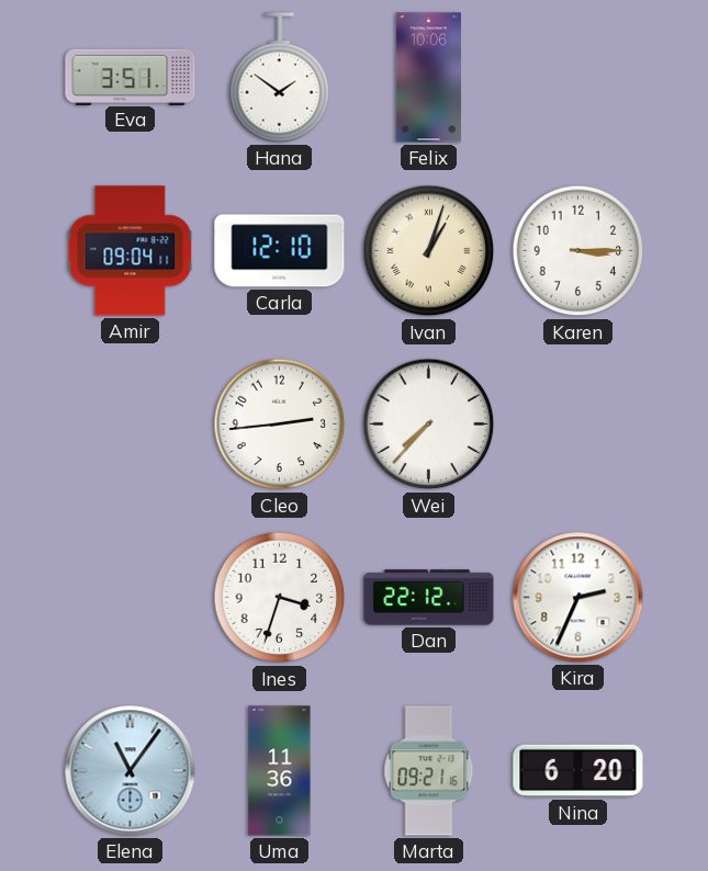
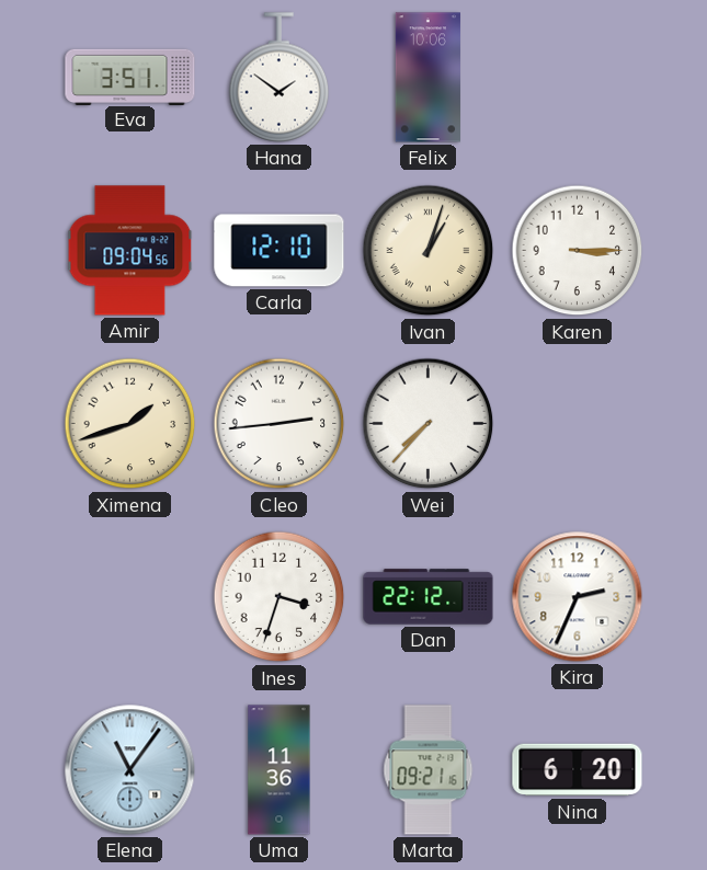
Amir: 09:04:11 -> 09:04:56 (130, 251)
Ximena: none -> 1:42 (130, 424)
